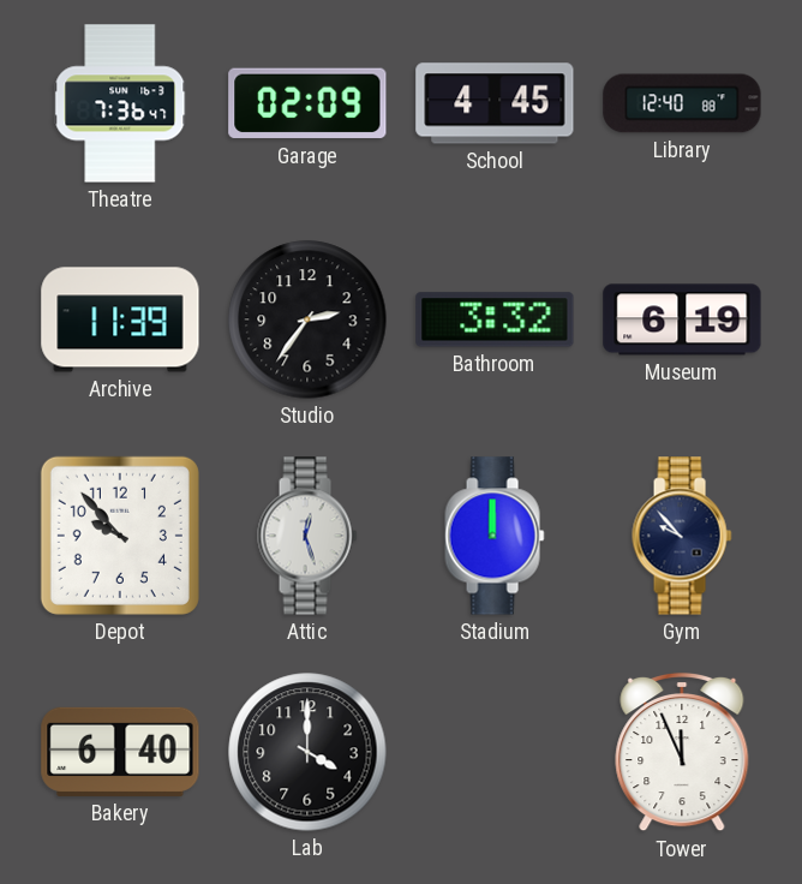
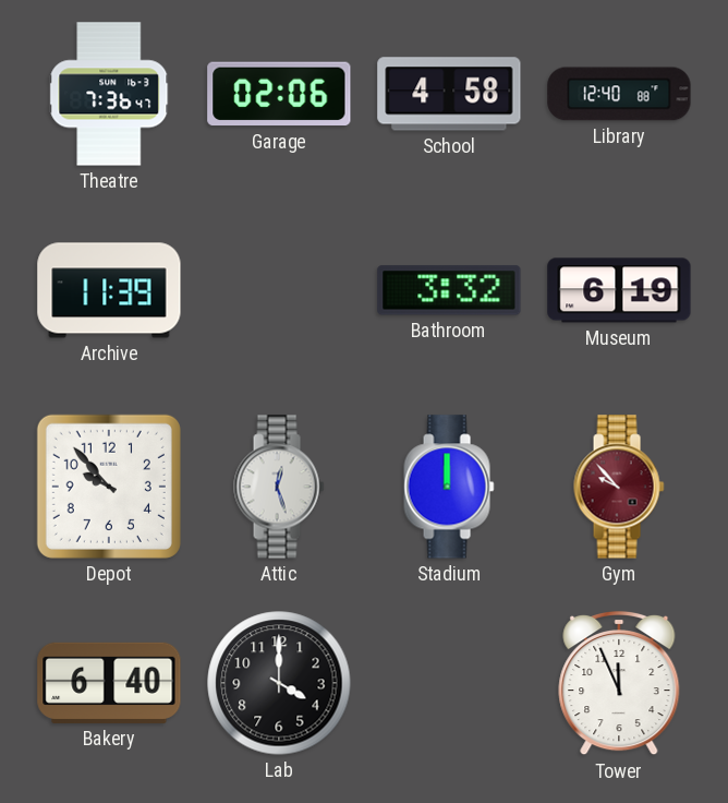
Garage: 02:09 -> 02:06 (279, 94)
School: 4:45 -> 4:58 (449, 94)
Studio: 2:36 -> none (307, 319)
Gym dial: navy -> burgundy (619, 487)
